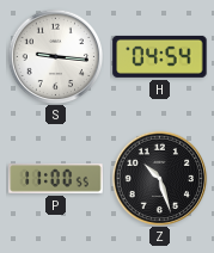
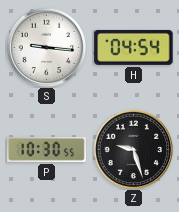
P: 11:00 -> 10:30 (47, 150)
Z: 10:27 -> 9:27 (133, 149)
